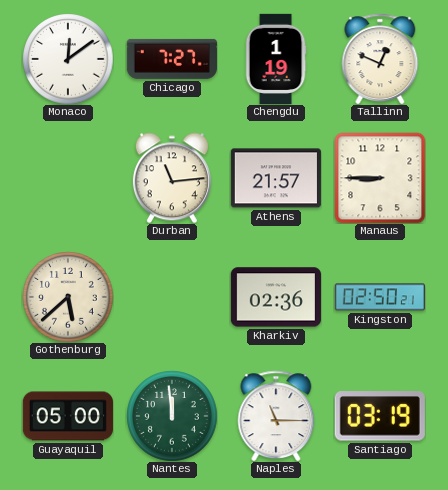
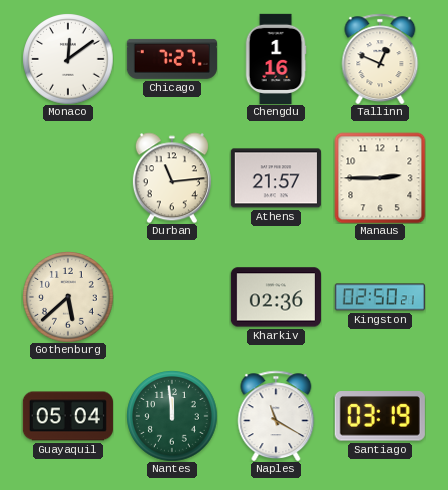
Chengdu: 1:19 -> 1:16 (276, 58)
Manaus: 8:45 -> 2:45 (380, 178)
Guayaquil: 05:00 -> 05:04 (68, 416)
Naples: 11:15 -> 11:20 (276, 416)
